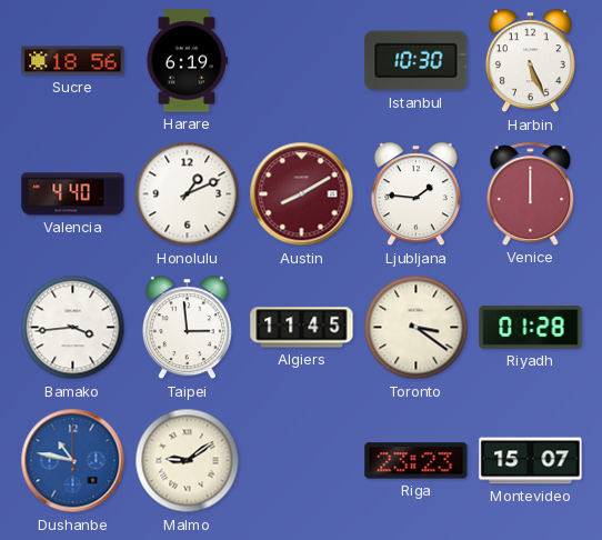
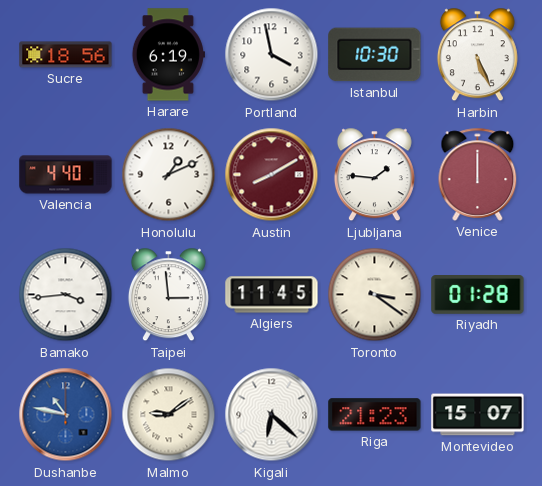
Portland: none -> 3:58 (272, 55)
Kigali: none -> 6:22 (272, 415)
Riga: 23:23 -> 21:23 (375, 415)
